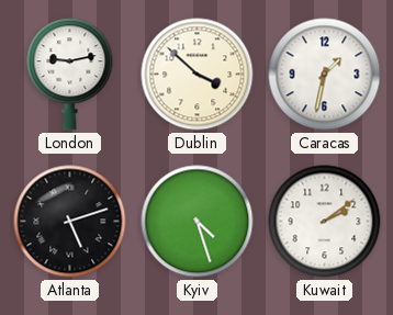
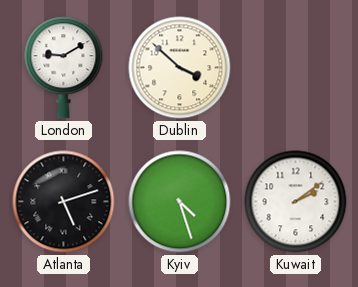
London: 9:13 -> 9:10 (64, 68)
Caracas: 1:32 -> none (325, 75)
